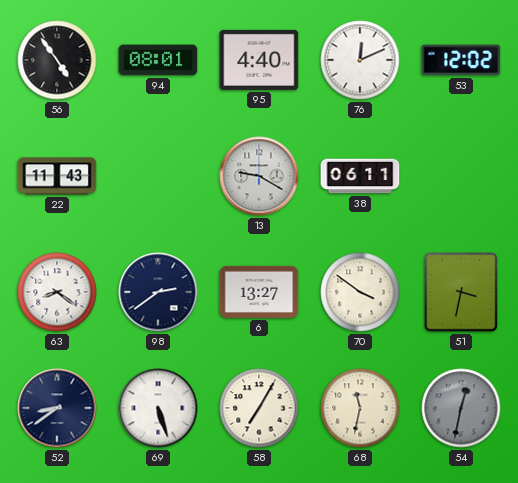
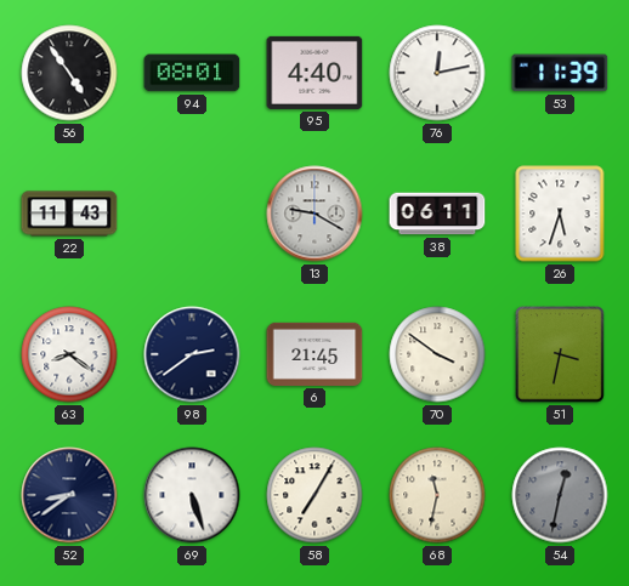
76: 12:11 -> 12:13 (437, 73)
53: 12:02 -> 11:39 (560, 73)
26: none -> 5:33 (560, 214)
6: 13:27 -> 21:45 (314, 354)
